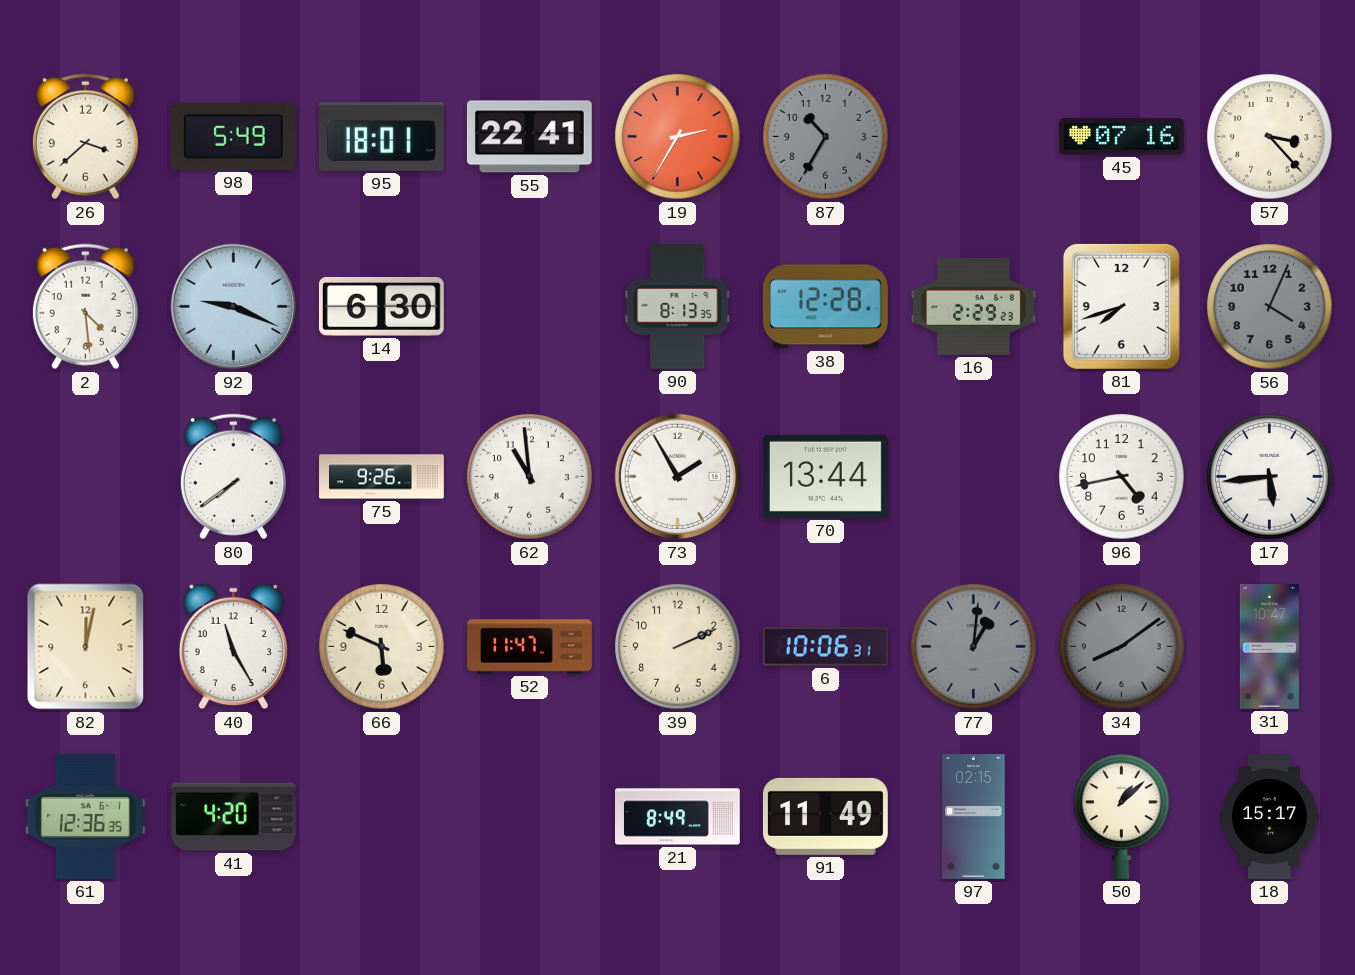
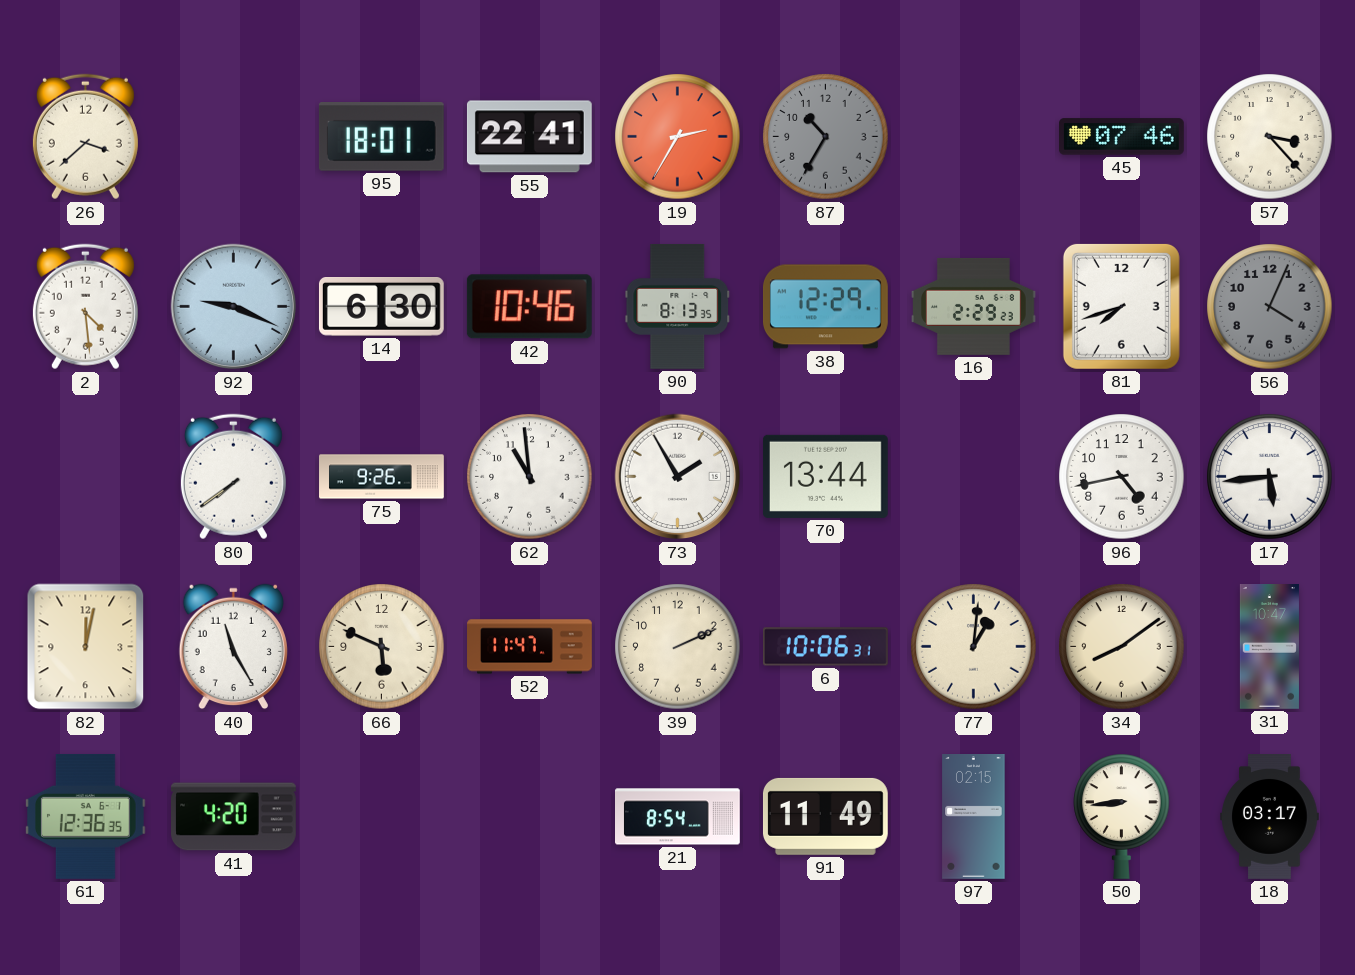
98: 5:49 -> none (233, 136)
45: 07:16 -> 07:46 (1122, 137)
42: none -> 10:46 (529, 307)
38: 12:28 -> 12:29 (825, 307)
77 dial: grey -> cream (974, 647)
34 dial: grey -> cream (1122, 647)
21: 8:49 -> 8:54 (678, 817)
50: 1:08 -> 8:44 (1122, 816)
18: 15:17 -> 03:17 (1270, 817)
